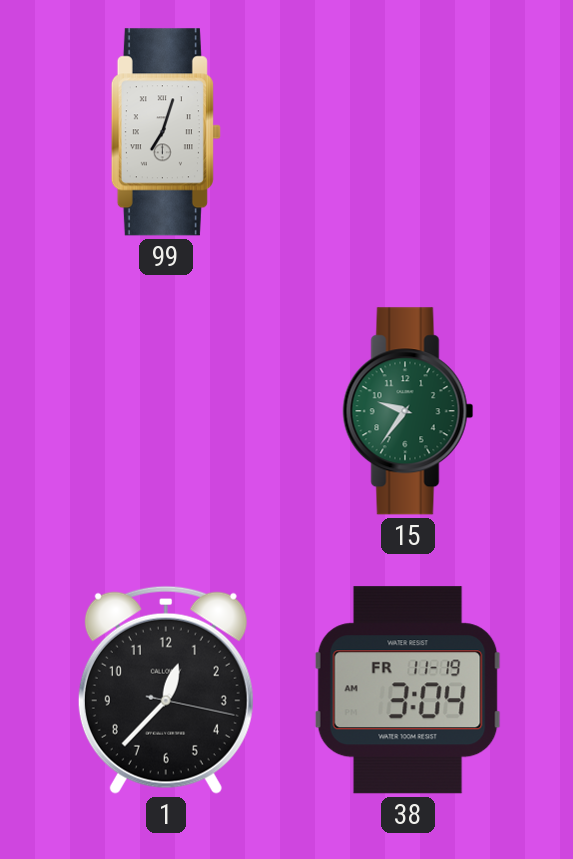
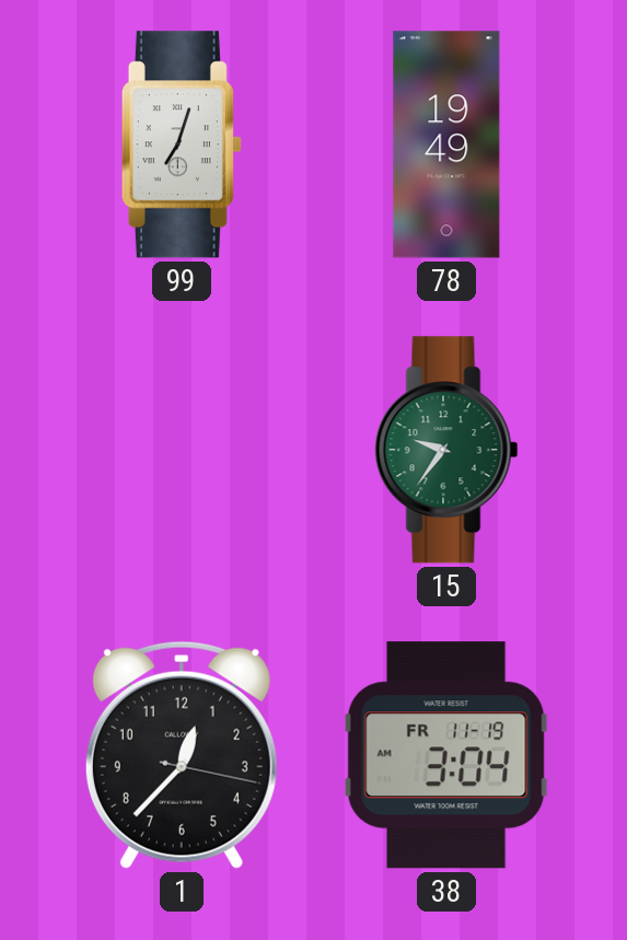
78: none -> 19:49 (446, 144)
